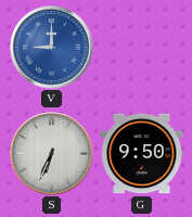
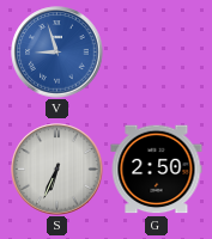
V: 9:00 -> 8:57 (57, 53)
G: 9:50 -> 2:50 (157, 170)
